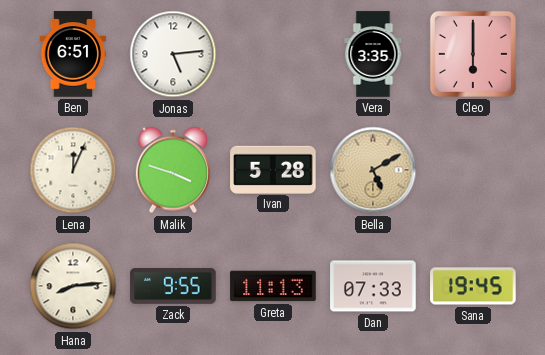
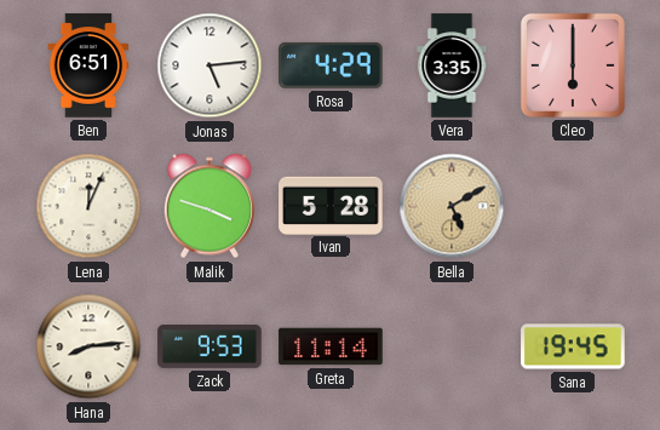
Rosa: none -> 4:29 (331, 65)
Zack: 9:55 -> 9:53 (210, 348)
Greta: 11:13 -> 11:14 (331, 346)
Dan: 07:33 -> none (373, 286)
